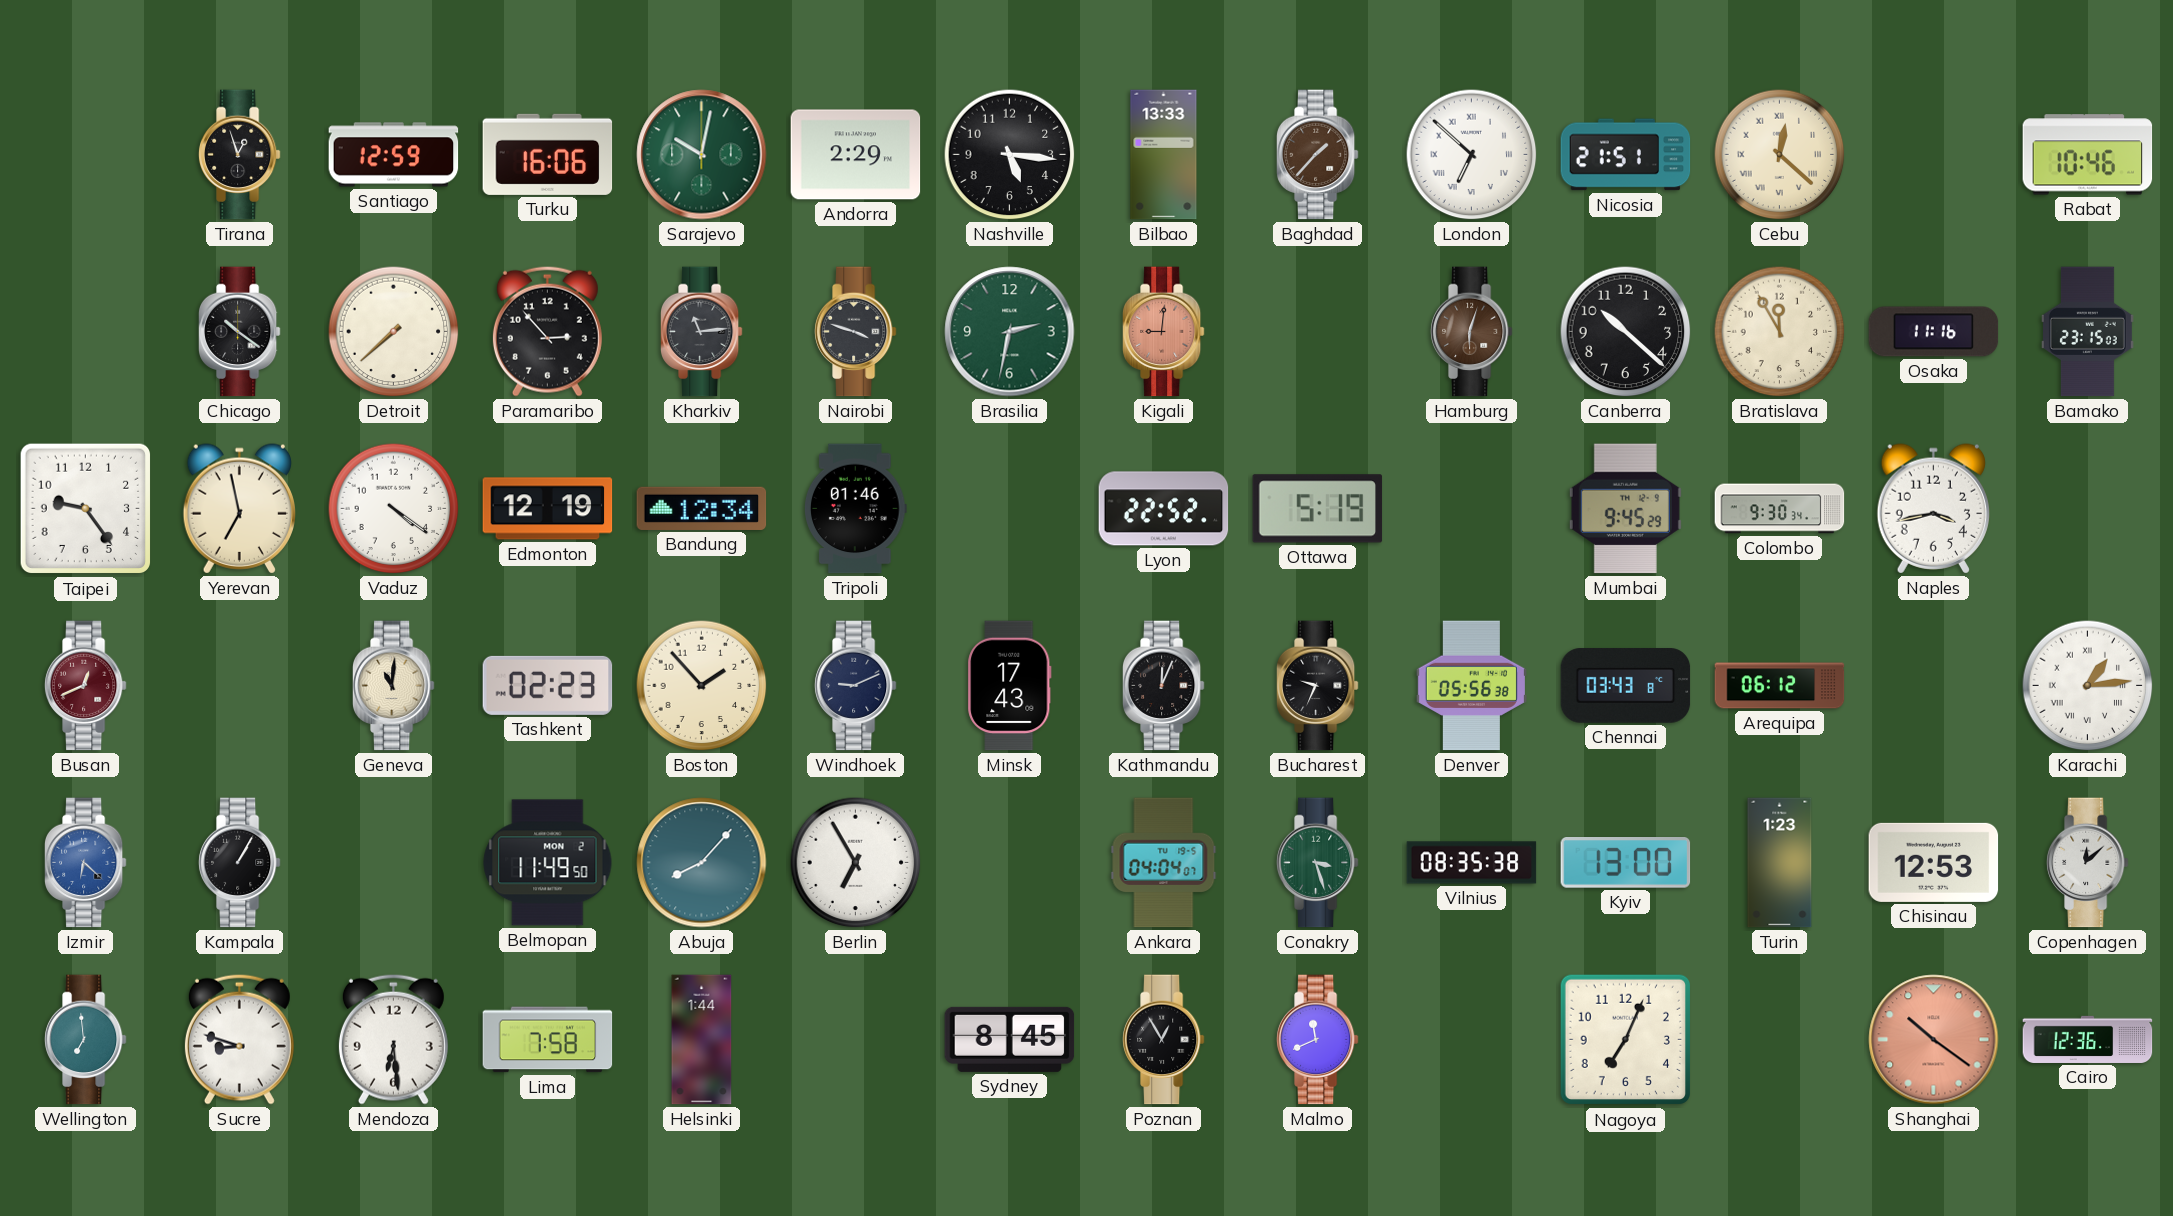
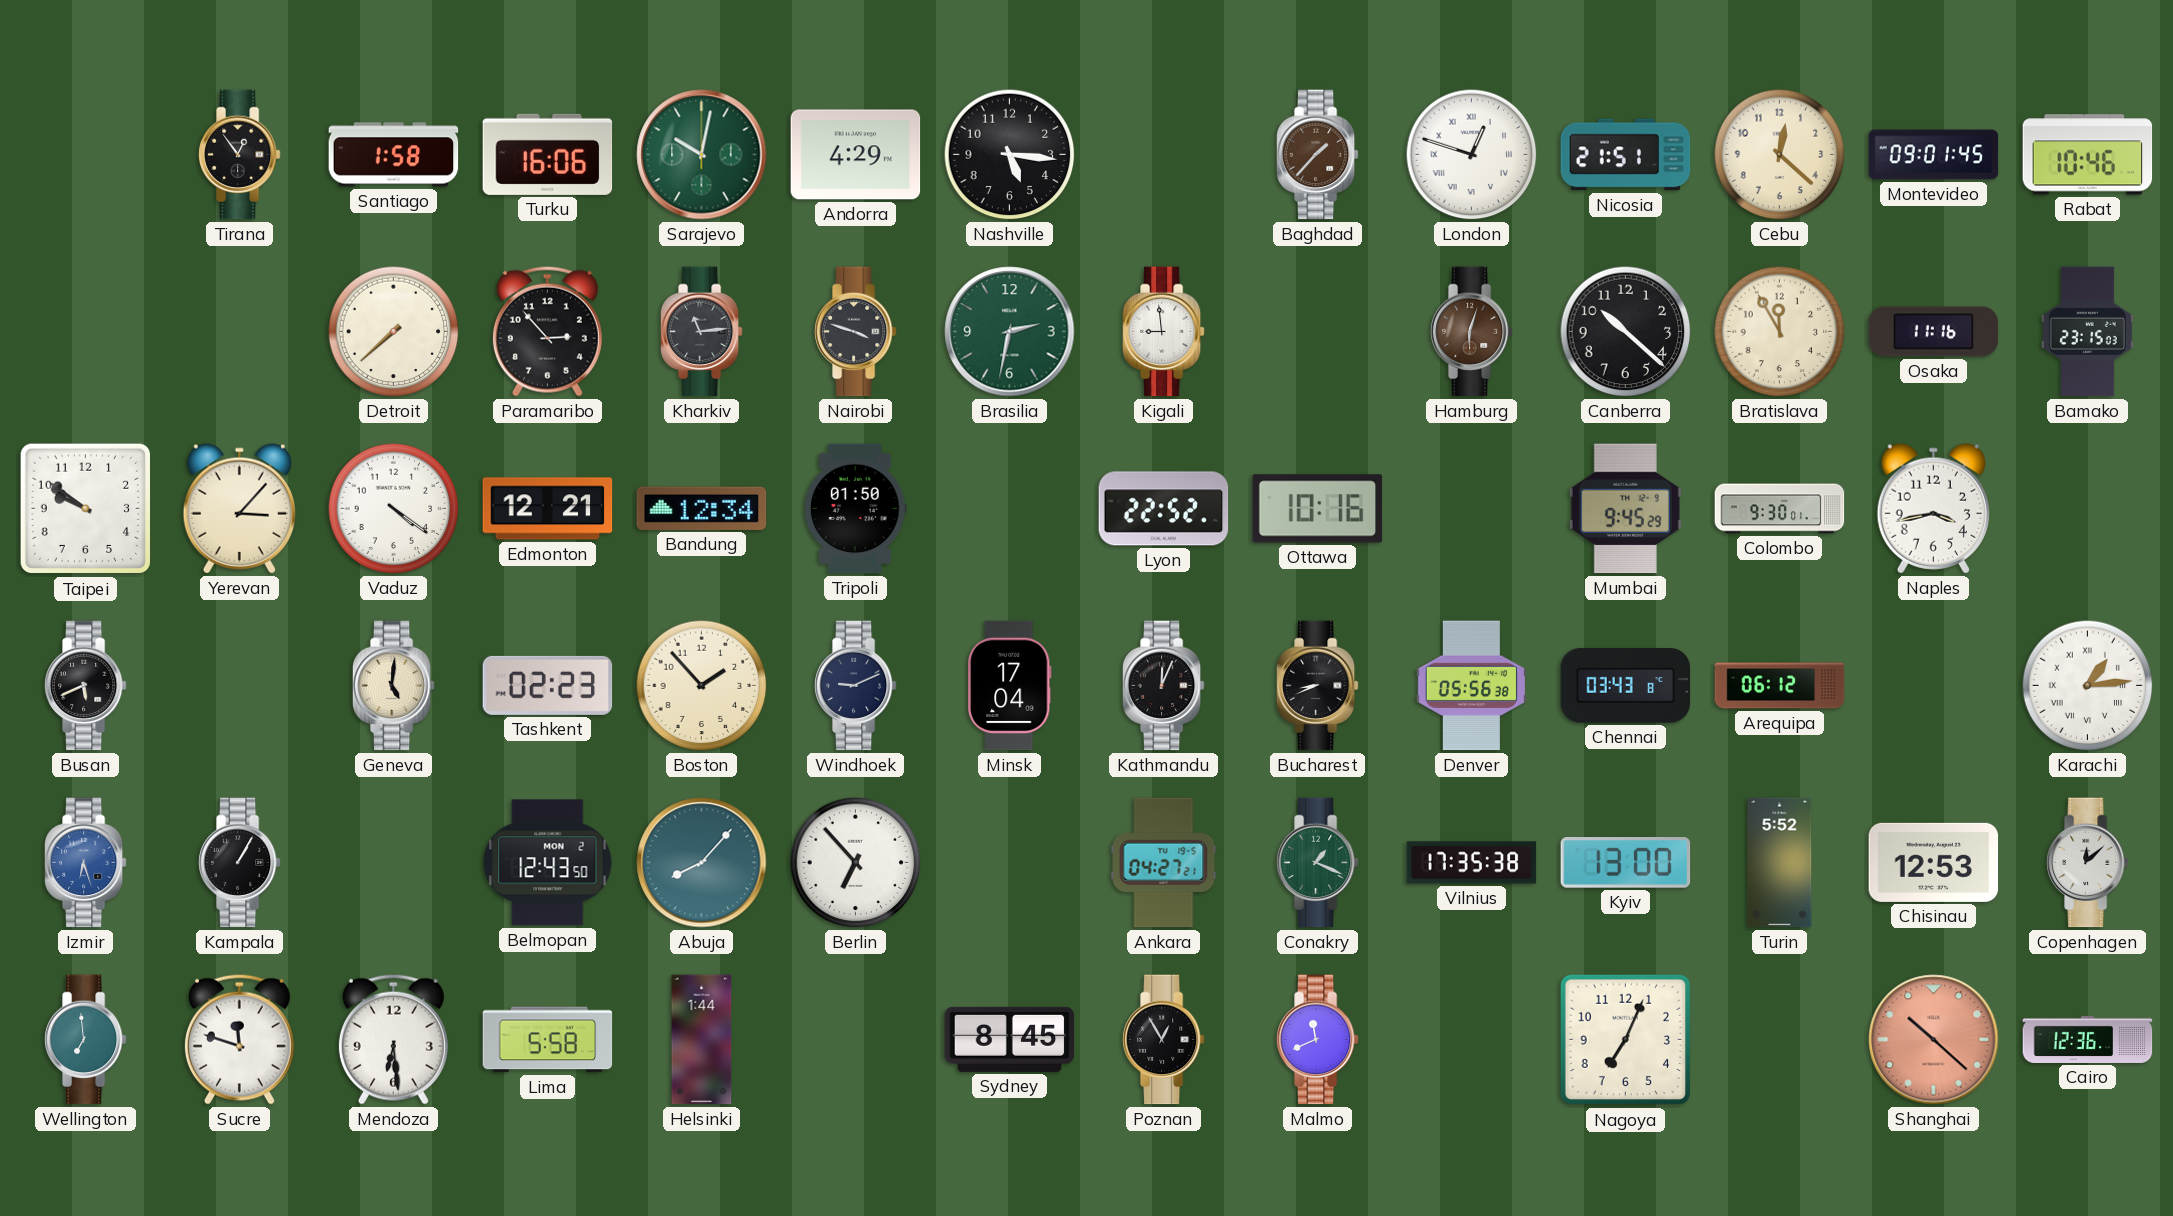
Tirana: 12:57 -> 12:54 (239, 155)
Santiago: 12:59 -> 1:58 (394, 155)
Andorra: 2:29 -> 4:29 (856, 155)
Bilbao: 13:33 -> none (1164, 155)
London: 6:52 -> 12:48 (1472, 155)
Cebu numerals: Roman -> Arabic (1780, 155)
Montevideo: none -> 09:01 (1934, 155)
Chicago: 10:21 -> none (239, 332)
Kigali: 9:01 -> 8:59 (1163, 332)
Kigali dial: salmon -> white (1163, 332)
Taipei: 9:24 -> 9:51 (86, 509)
Yerevan: 6:58 -> 3:07 (239, 509)
Edmonton: 12:19 -> 12:21 (548, 509)
Tripoli: 01:46 -> 01:50 (856, 509)
Ottawa: 5:19 -> 10:16 (1318, 509)
Colombo: 9:30:34 -> 9:30:01 (1780, 509)
Busan: 12:41 -> 5:41 (85, 686)
Busan dial: burgundy -> black (85, 686)
Geneva: 11:01 -> 5:01 (393, 686)
Minsk: 17:43 -> 17:04 (1010, 686)
Bucharest: 9:34 -> 8:41 (1317, 686)
Izmir: 6:22 -> 6:27 (85, 863)
Belmopan: 11:49 -> 12:43 (548, 863)
Berlin: 6:55 -> 6:53 (856, 863)
Ankara: 04:04 -> 04:27 (1164, 863)
Conakry: 3:27 -> 1:19 (1317, 863)
Vilnius: 08:35 -> 17:35 (1472, 863)
Turin: 1:23 -> 5:52 (1780, 863)
Sucre: 8:48 -> 11:48 (239, 1039)
Lima: 7:58 -> 5:58 (548, 1040)
Shanghai: 10:21 -> 10:22 (1934, 1040)
